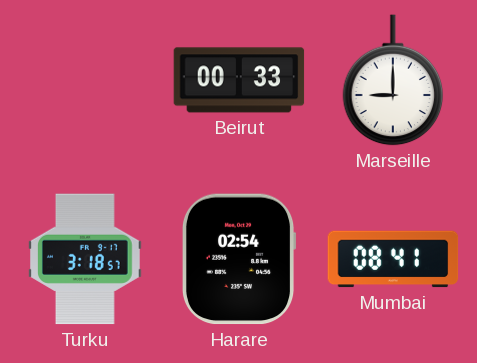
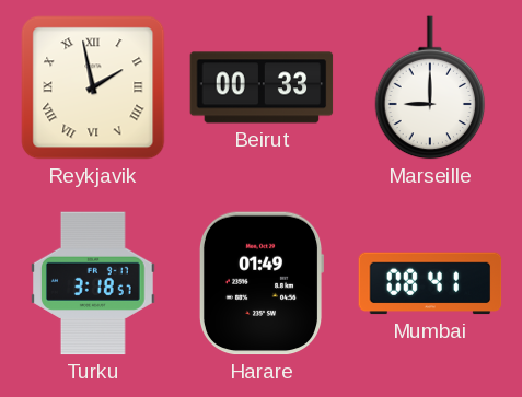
Reykjavik: none -> 1:58 (93, 87)
Harare: 02:54 -> 01:49 (262, 283)
